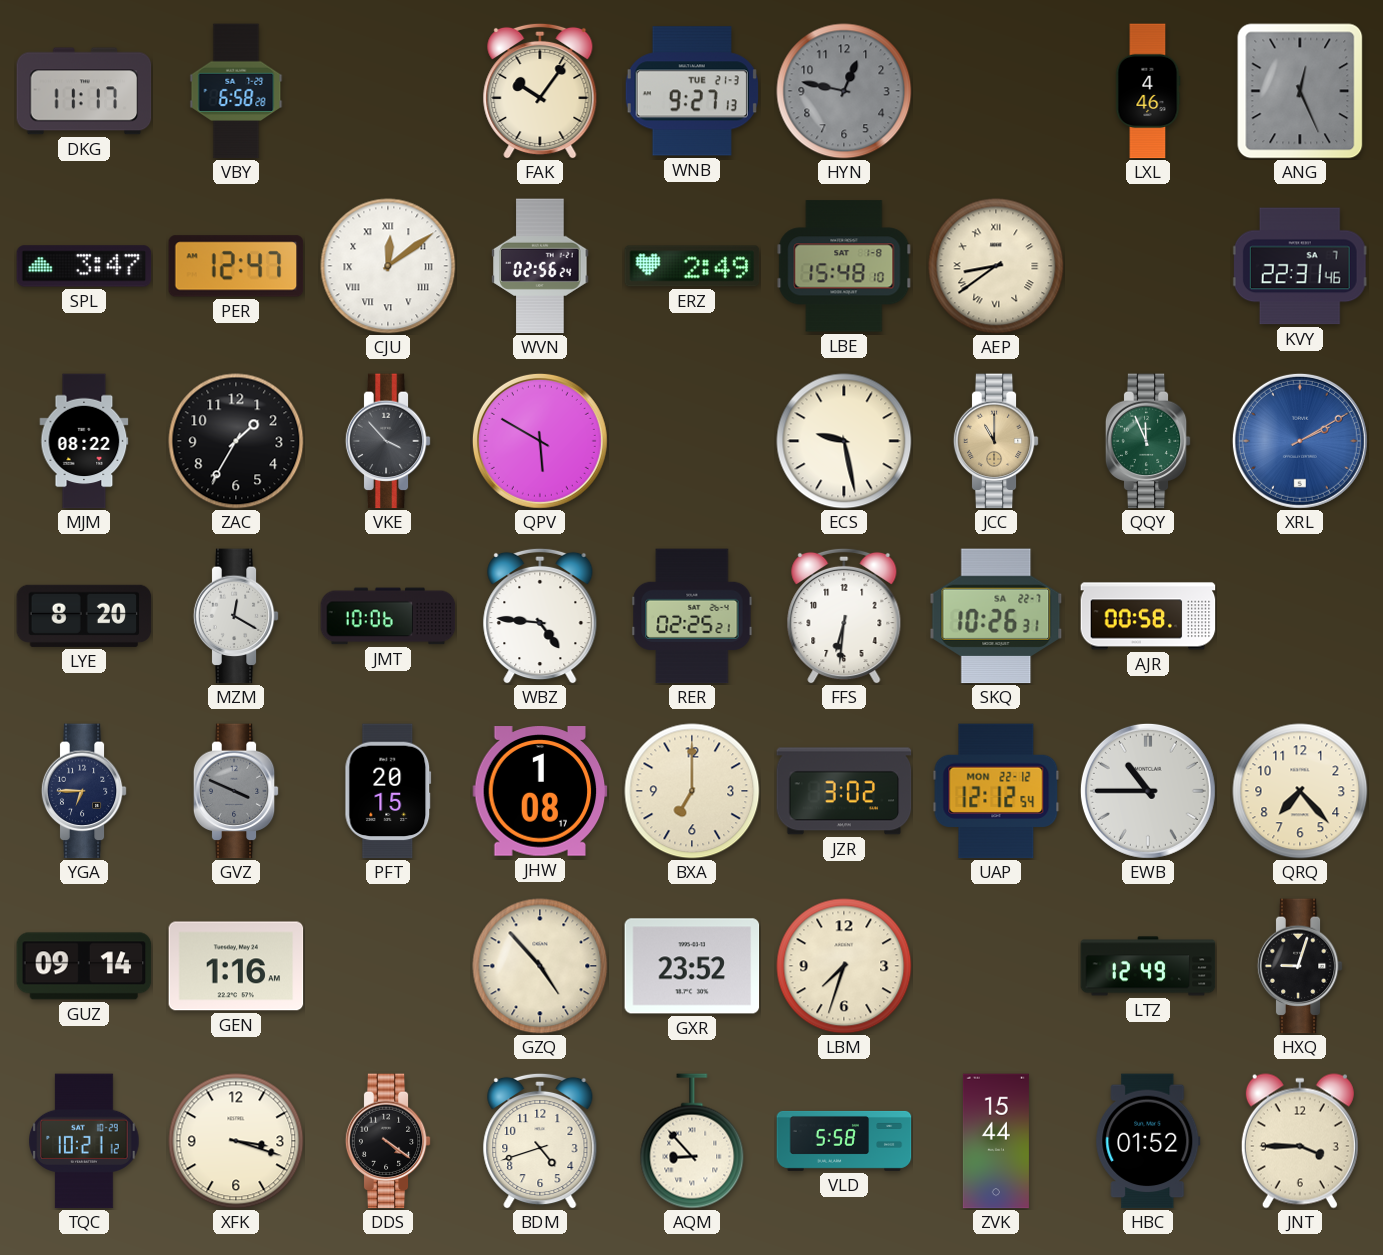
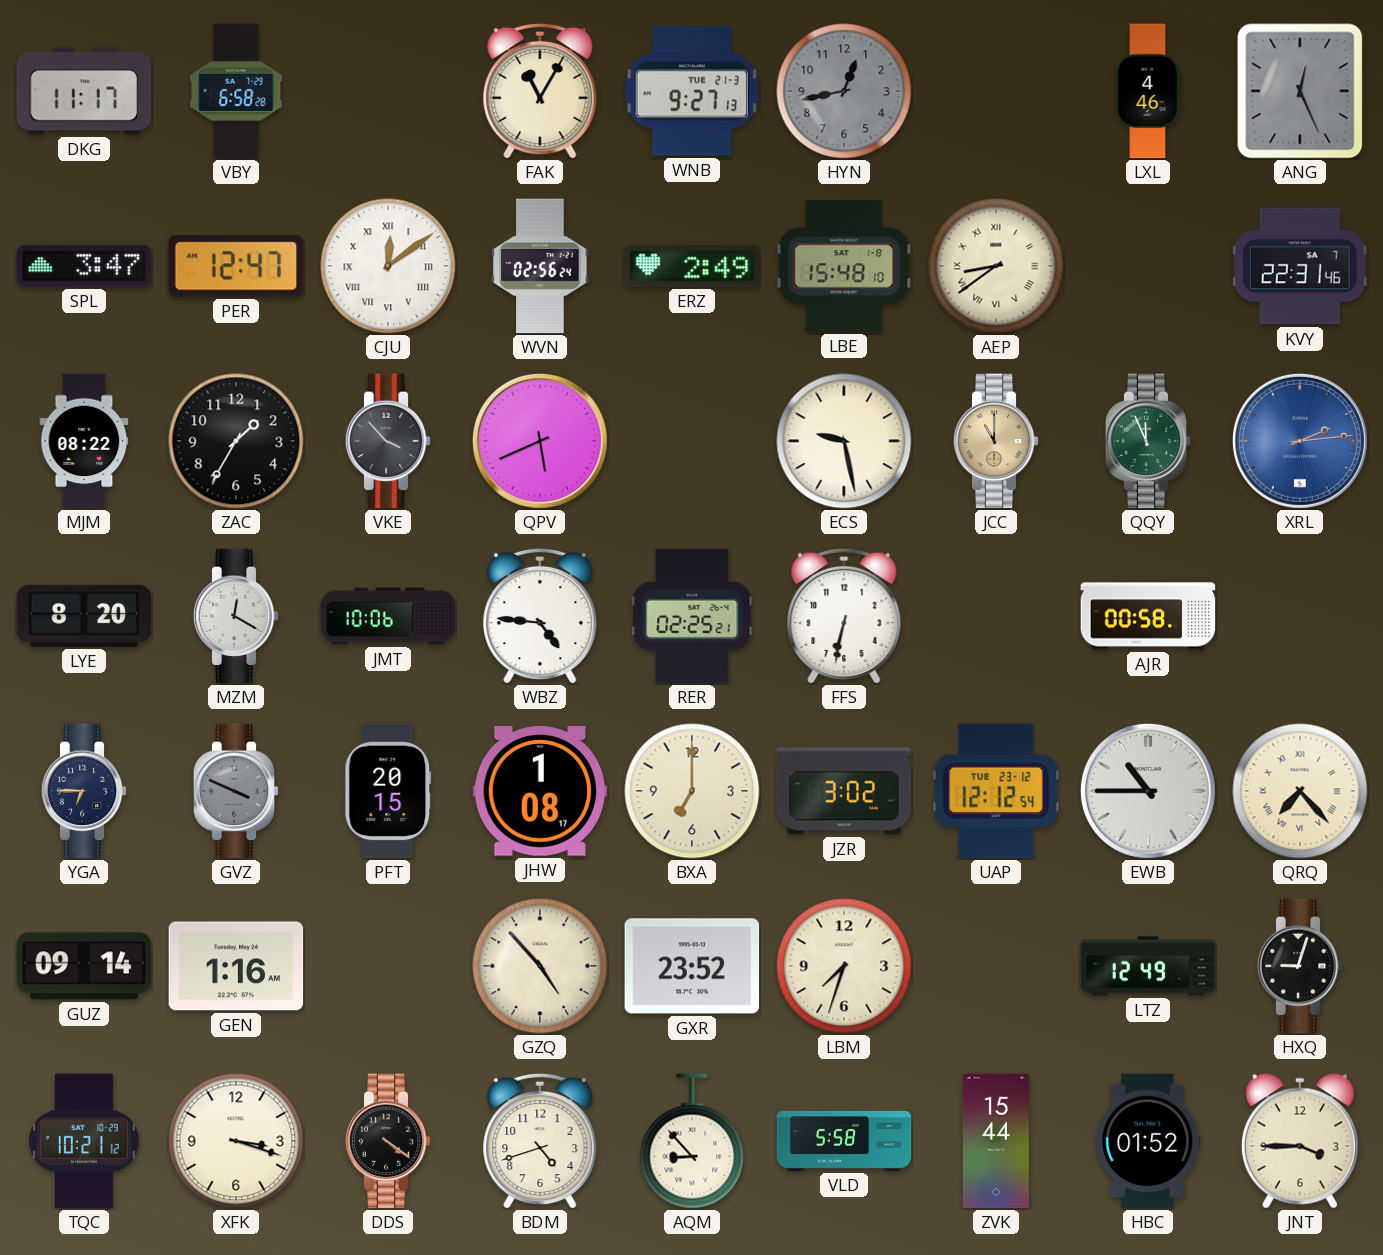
FAK: 10:06 -> 11:05 (540, 91)
HYN: 12:47 -> 12:43 (844, 91)
QPV: 5:50 -> 5:41 (540, 441)
XRL: 2:10 -> 2:14 (1300, 441)
FFS: 6:31 -> 6:32 (844, 616)
SKQ: 10:26 -> none (996, 616)
UAP date: MON 22-12 -> TUE 23-12 (996, 791)
QRQ numerals: Arabic -> Roman (1300, 791)
